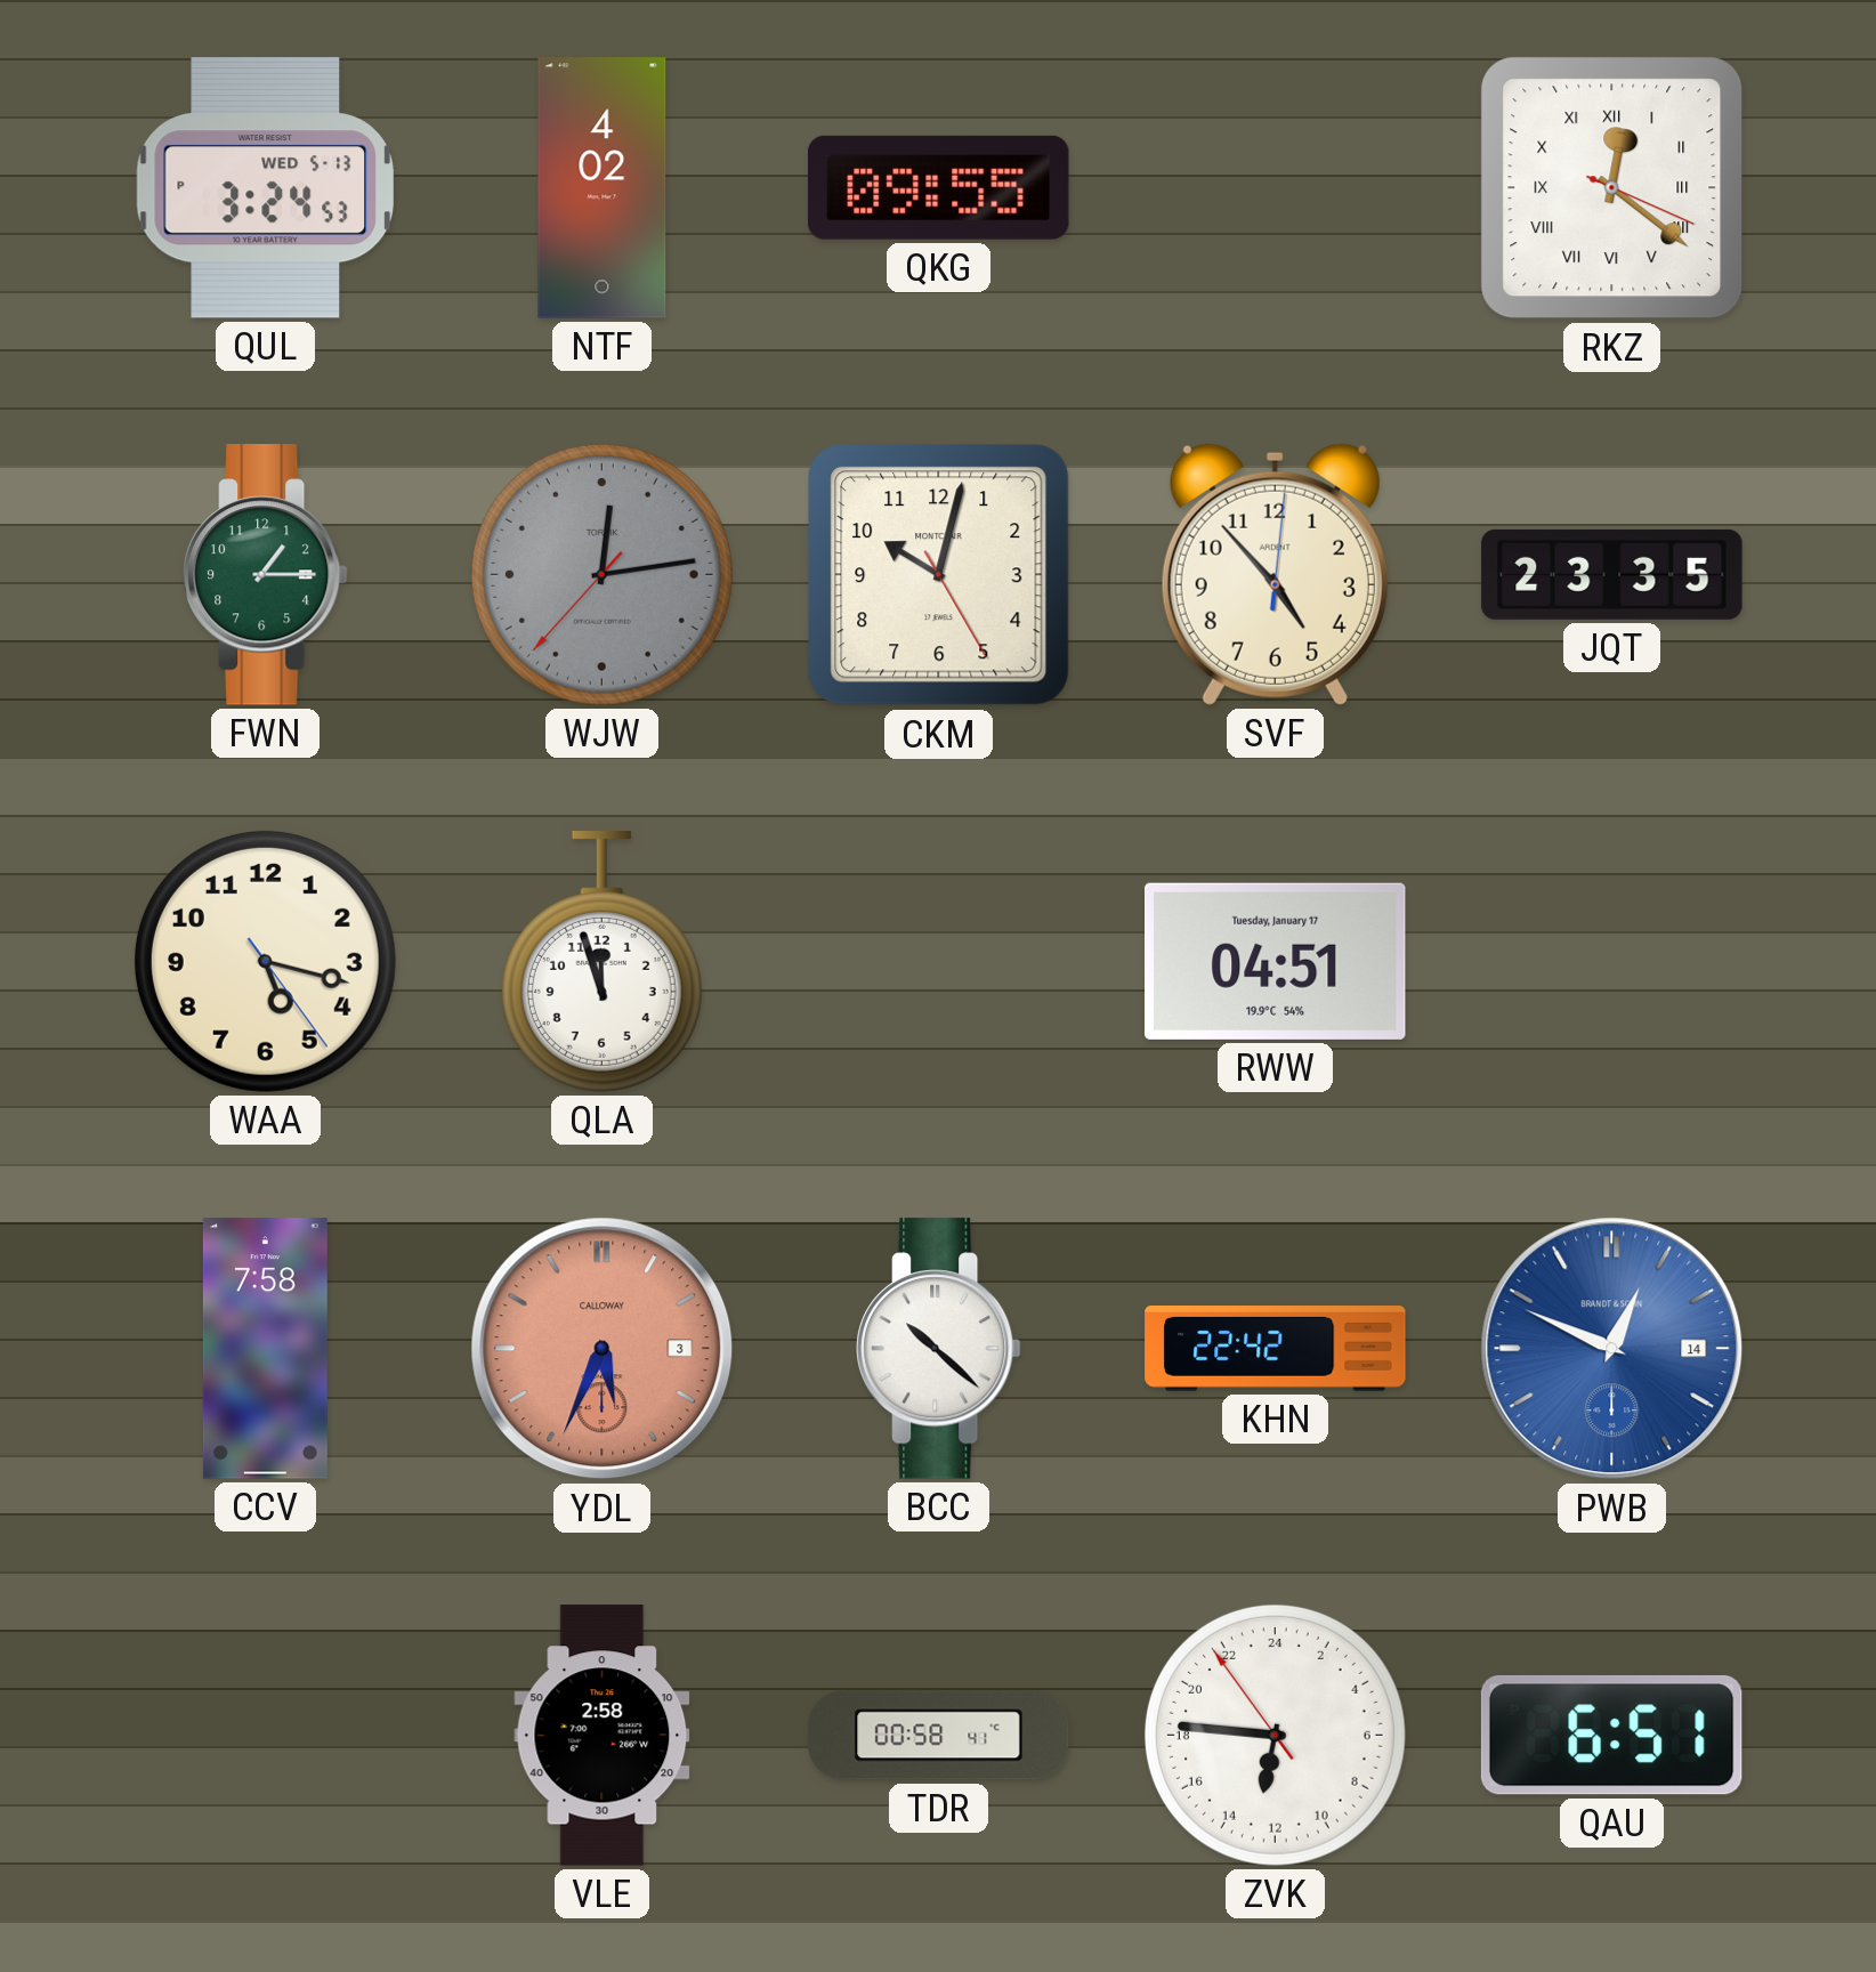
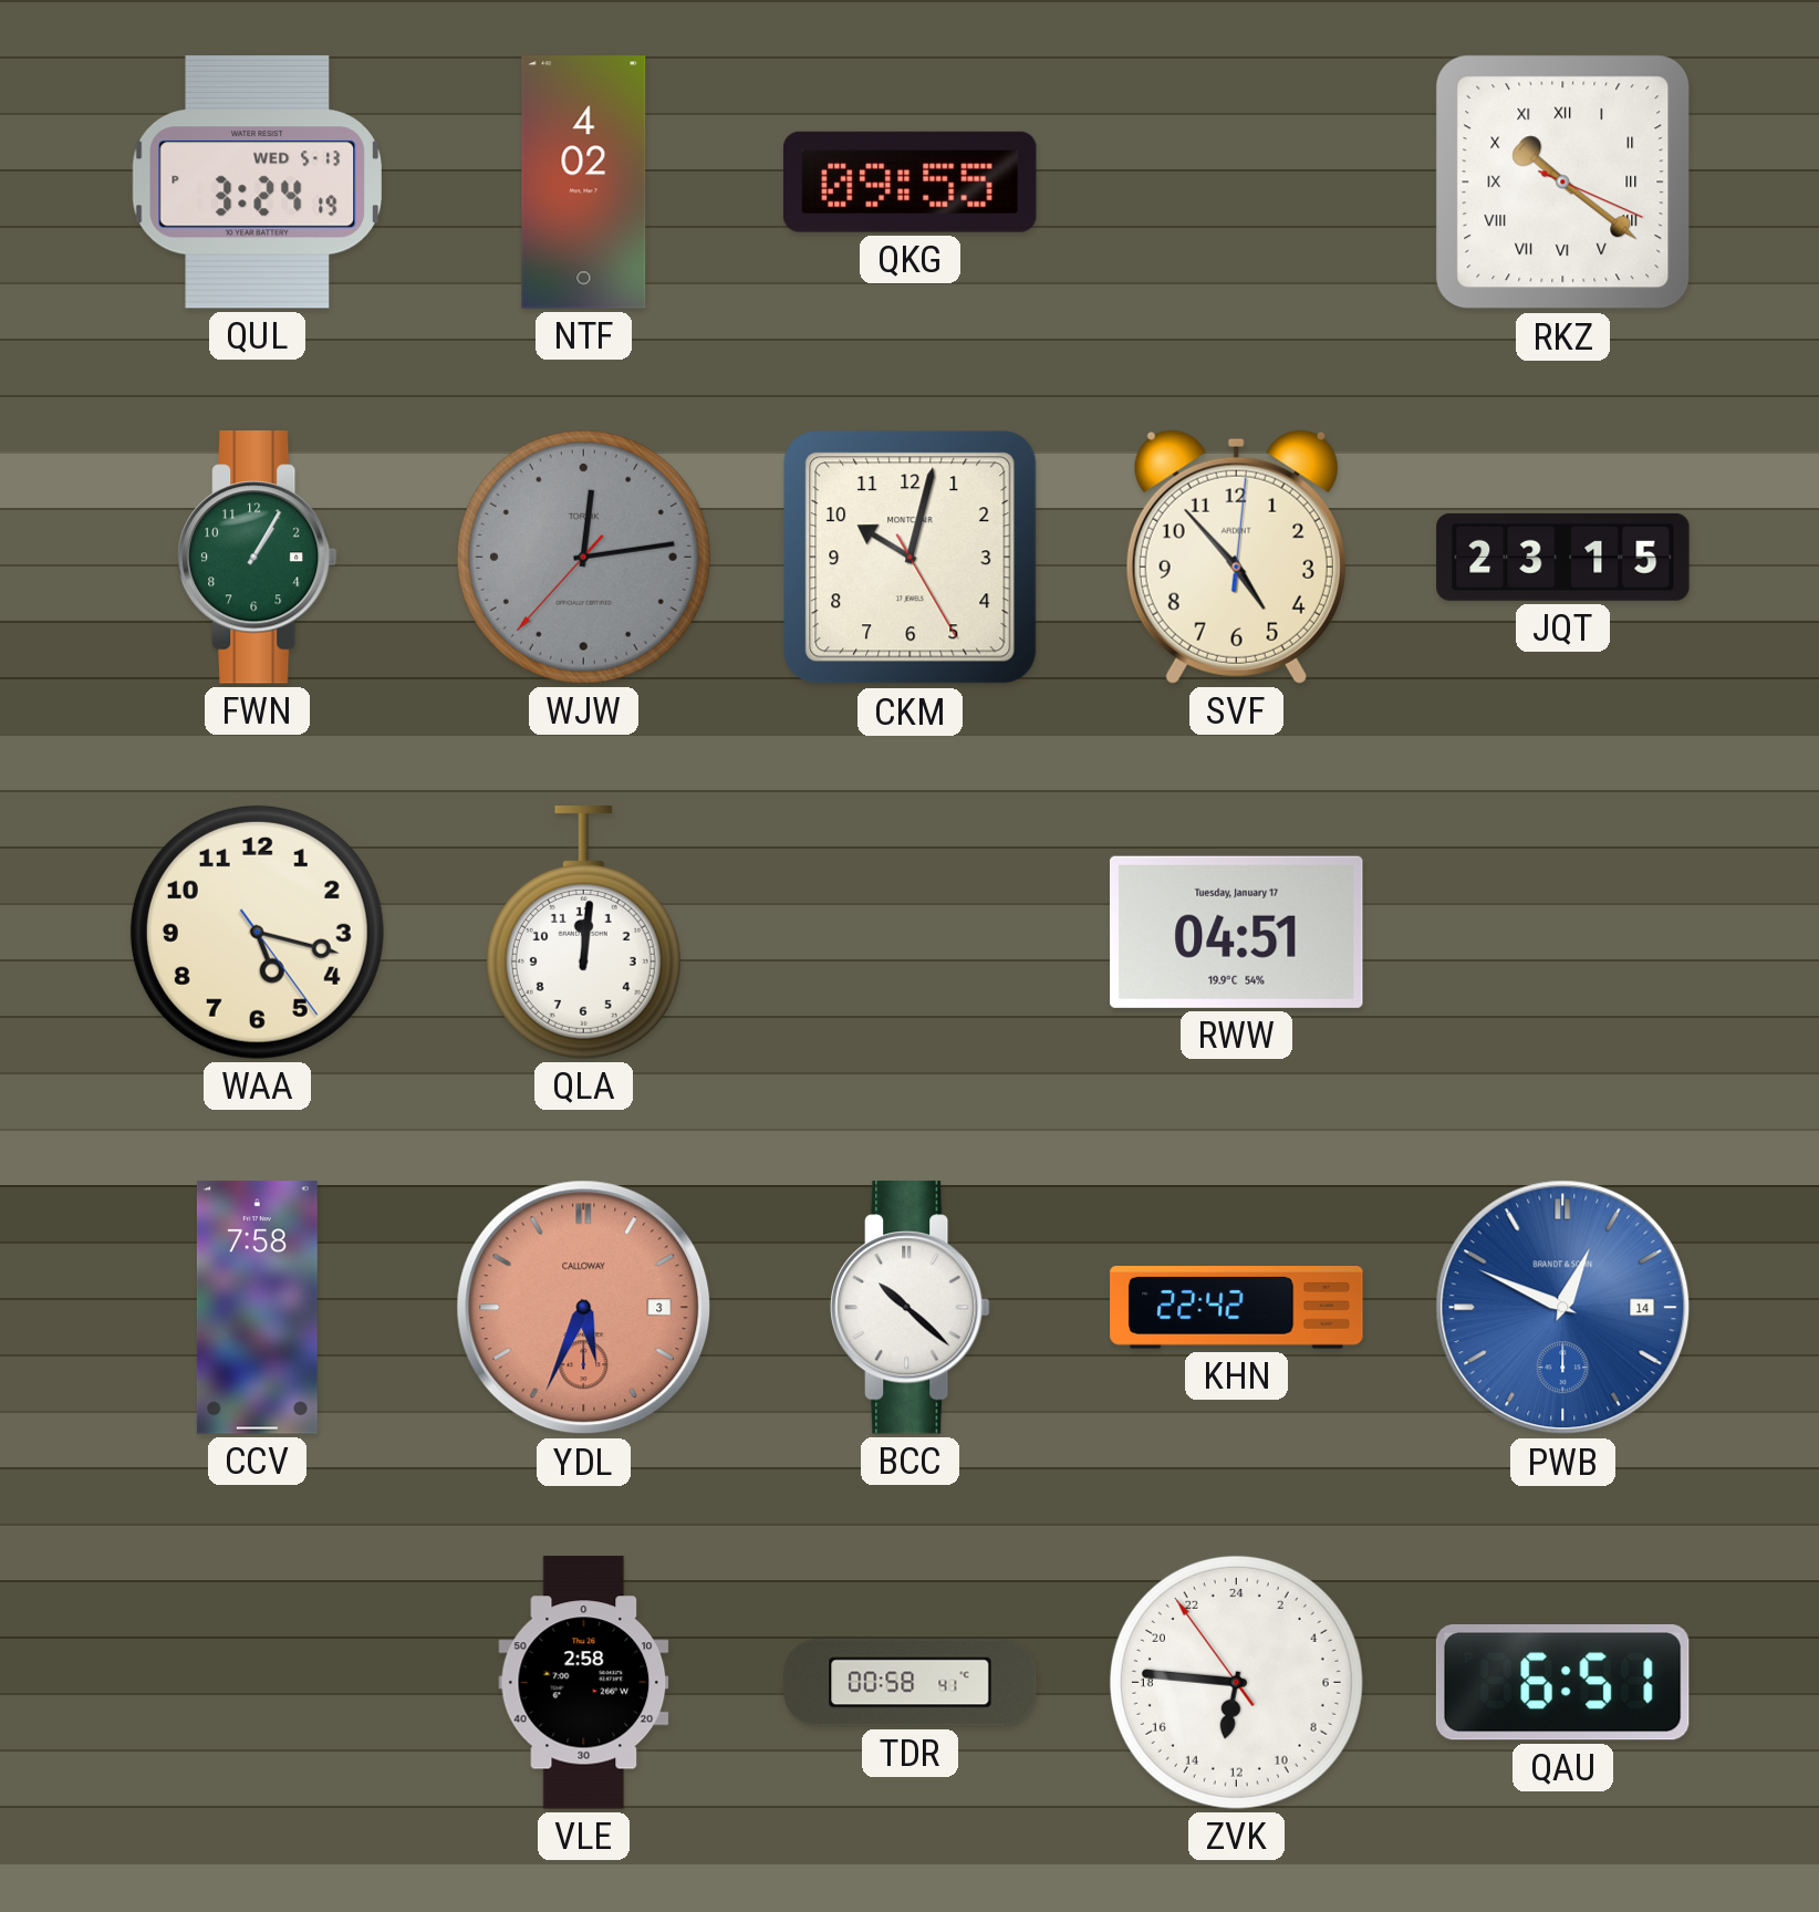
QUL: 3:24:53 PM -> 3:24:19 PM (257, 181)
RKZ: 12:21 -> 10:21 (1563, 183)
FWN: 1:15 -> 1:05 (258, 558)
JQT: 23:35 -> 23:15 (1563, 557)
QLA: 11:57 -> 12:01 (583, 933)
